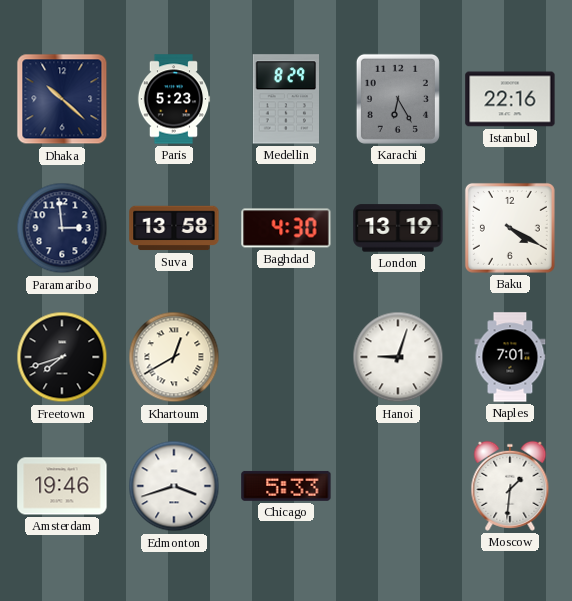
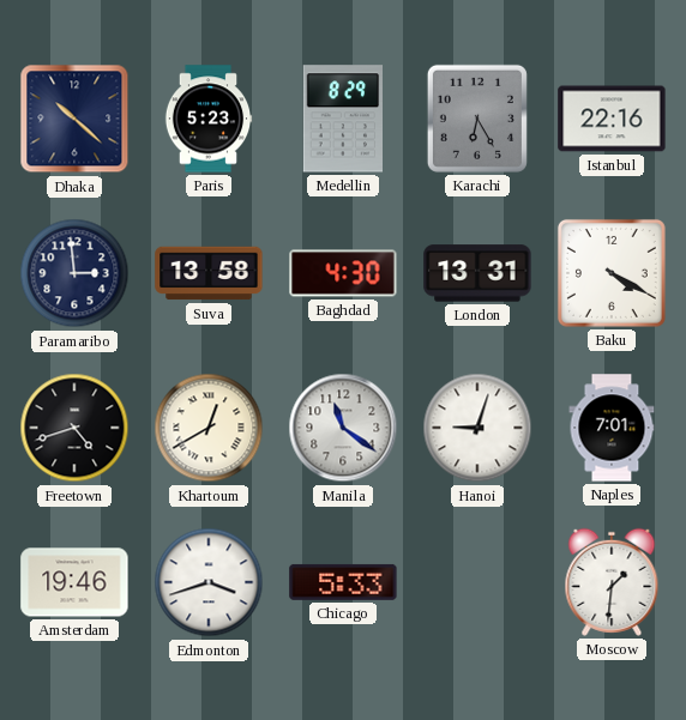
London: 13:19 -> 13:31 (477, 273)
Freetown: 7:42 -> 4:42 (74, 428)
Manila: none -> 11:21 (343, 428)
